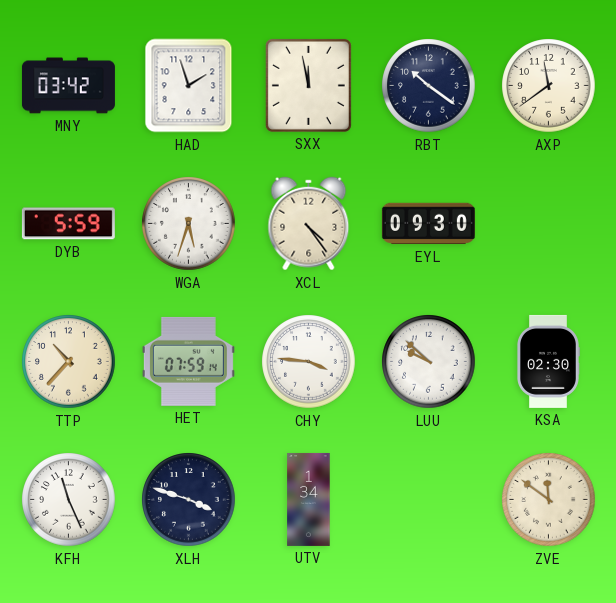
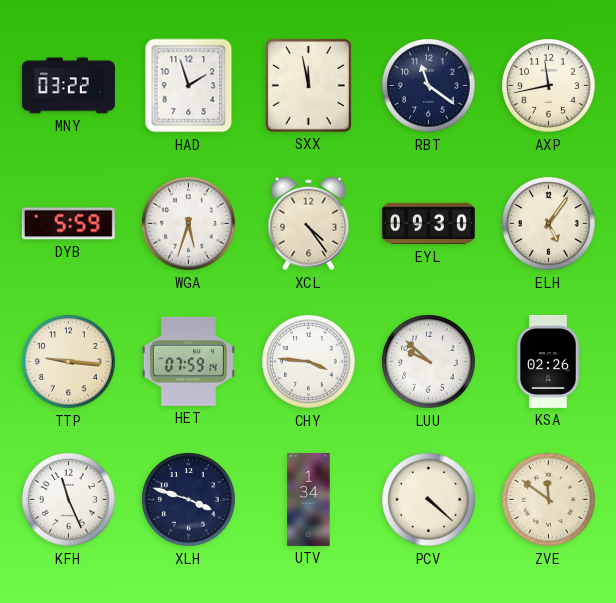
MNY: 03:42 -> 03:22 (68, 86)
RBT: 10:21 -> 11:21 (429, 86)
AXP: 11:39 -> 11:43 (549, 86)
ELH: none -> 5:06 (549, 224)
TTP: 10:37 -> 9:16 (69, 362)
KSA: 02:30 -> 02:26 (549, 361)
PCV: none -> 4:22 (429, 500)
